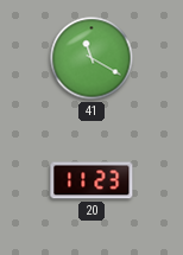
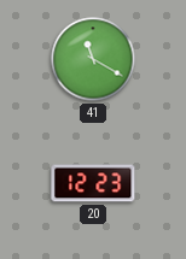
20: 11:23 -> 12:23 (93, 183)
